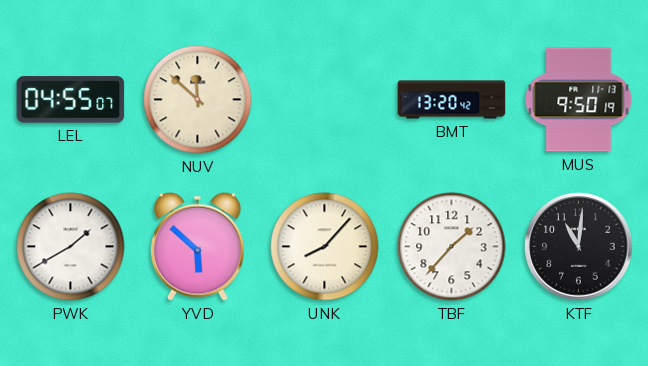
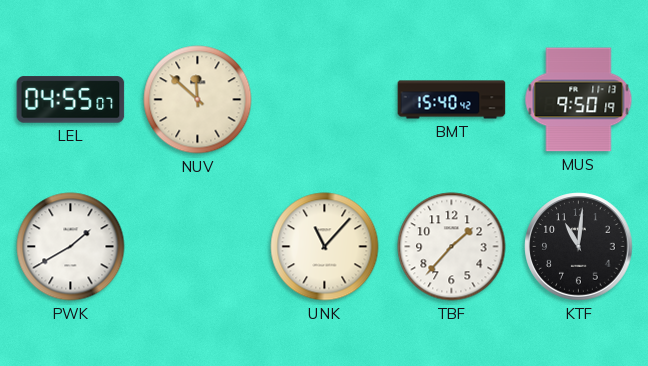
BMT: 13:20 -> 15:40 (452, 100)
YVD: 5:52 -> none (197, 246)
UNK: 8:07 -> 11:07 (325, 247)
